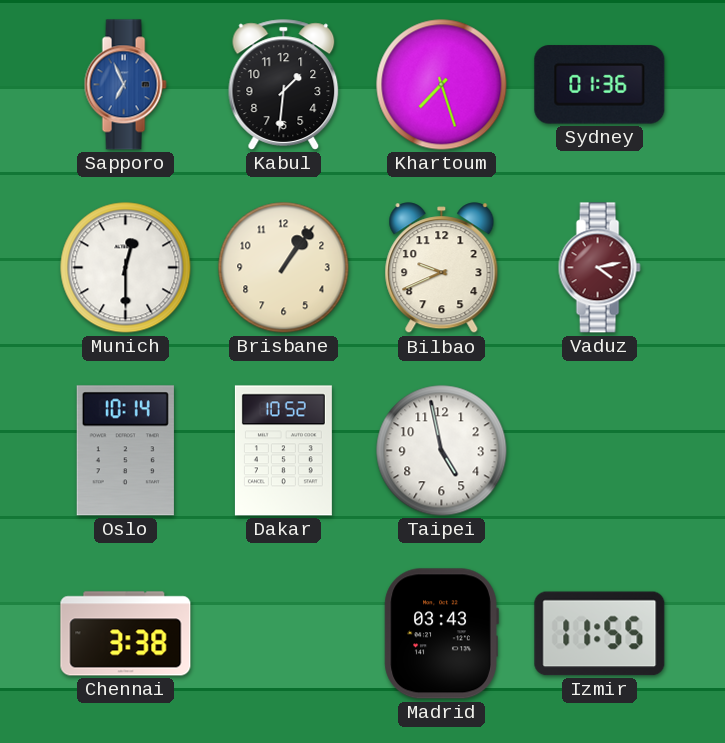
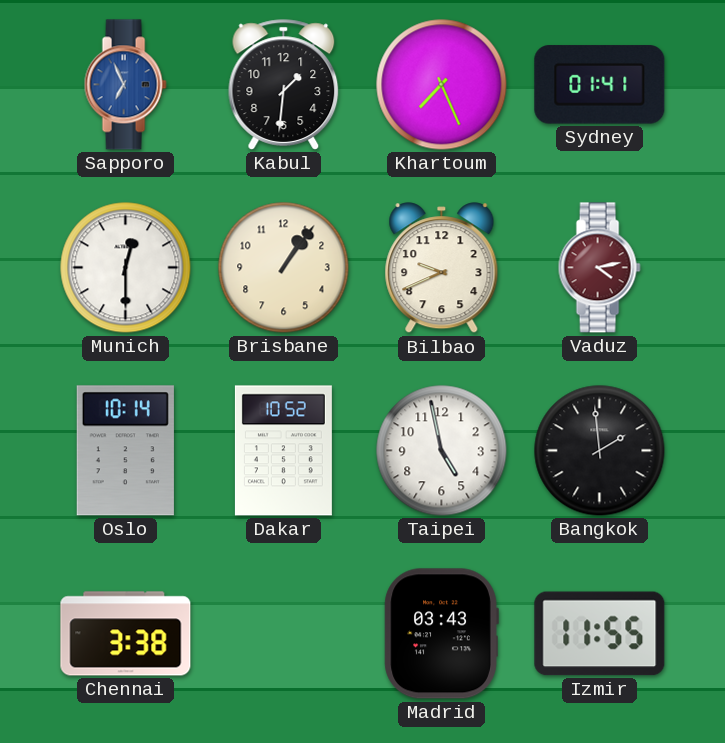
Khartoum: 7:27 -> 7:26 (442, 85)
Sydney: 01:36 -> 01:41 (600, 85)
Bangkok: none -> 1:59 (600, 451)
